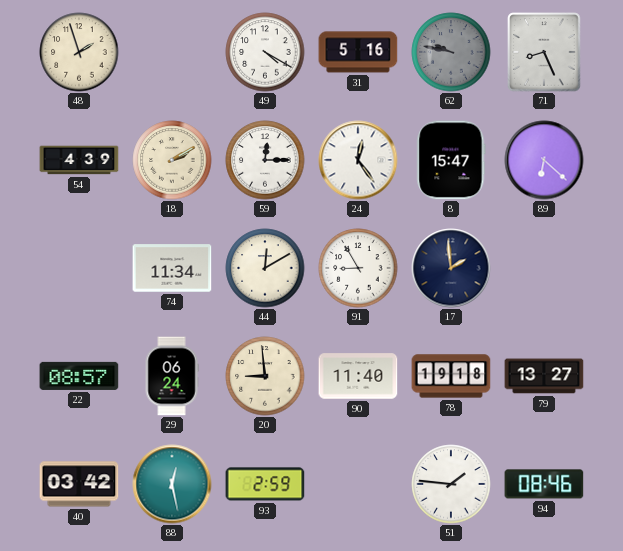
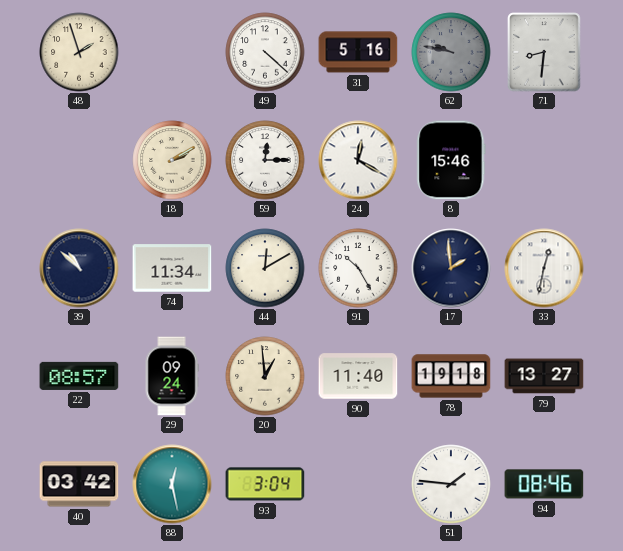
49: 4:20 -> 4:22 (265, 52)
71: 8:26 -> 8:31 (544, 52)
54: 4:39 -> none (79, 160)
24: 12:24 -> 12:20 (358, 160)
8: 15:47 -> 15:46 (451, 160)
89: 6:22 -> none (544, 160)
39: none -> 10:52 (79, 268)
91: 8:55 -> 10:25 (358, 268)
33: none -> 12:32 (544, 268)
29: 06:24 -> 09:24 (172, 376)
20: 8:59 -> 12:59 (265, 376)
93: 2:59 -> 3:04 (265, 484)
